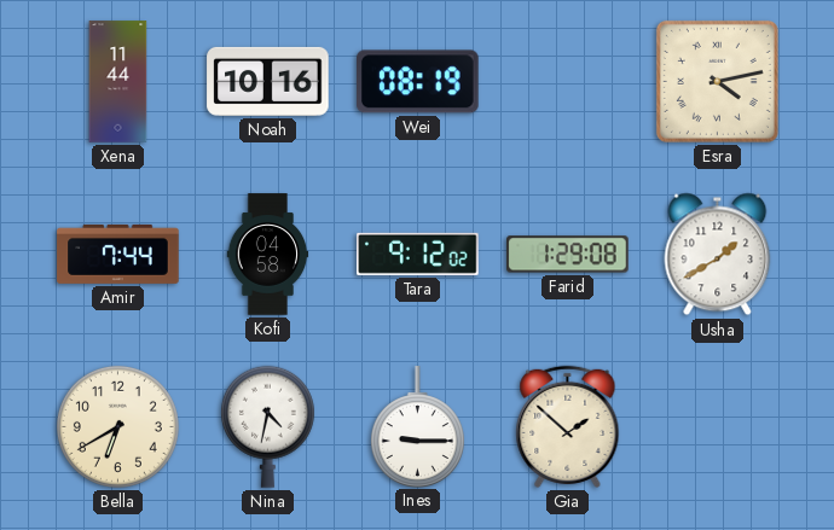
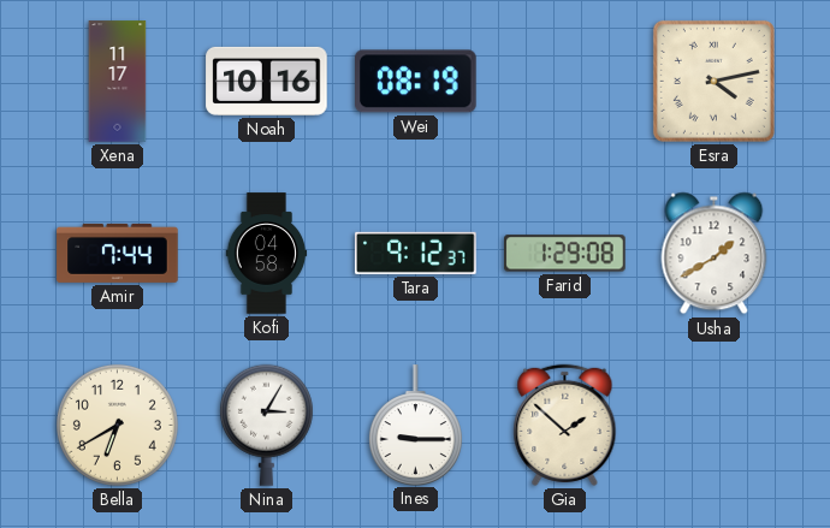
Xena: 11:44 -> 11:17 (118, 82)
Tara: 9:12:02 -> 9:12:37 (416, 253)
Nina: 4:32 -> 3:05 (266, 425)
